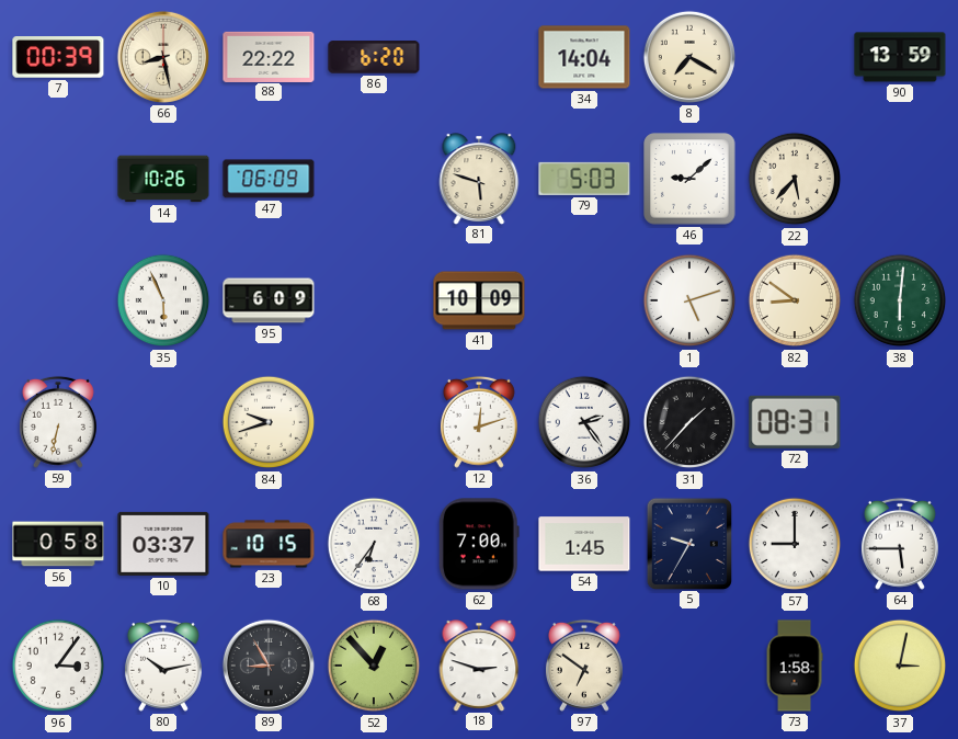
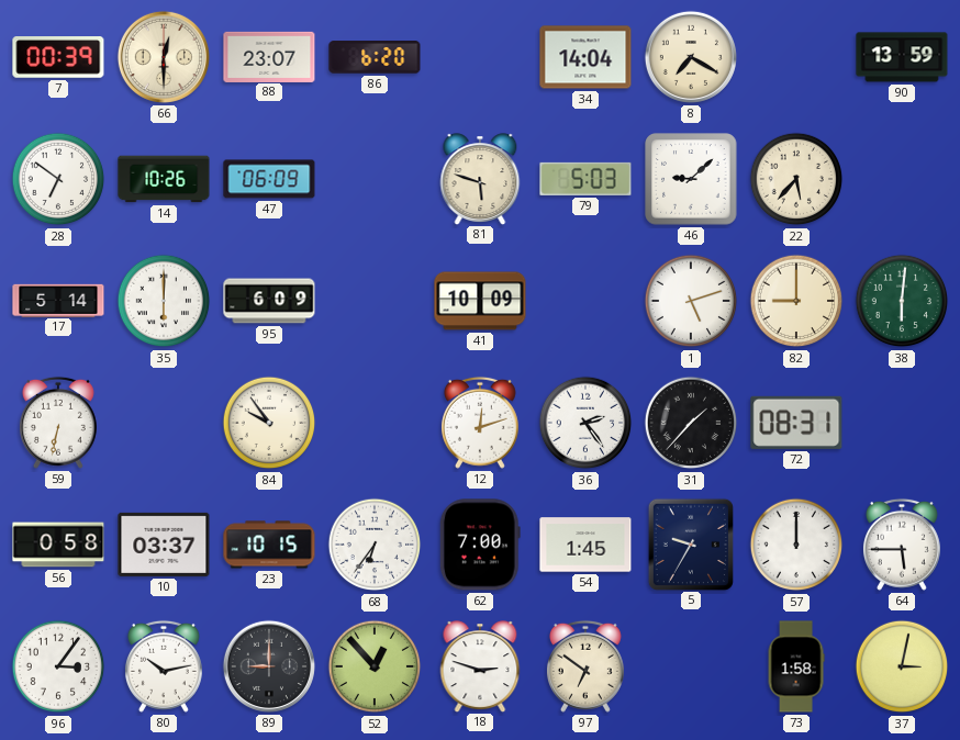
66: 8:28 -> 12:30 (164, 57)
88: 22:22 -> 23:07 (269, 56)
28: none -> 6:51 (58, 179)
17: none -> 5:14 (58, 300)
35: 5:56 -> 6:00 (164, 301)
82: 8:51 -> 9:00 (796, 301)
84: 9:42 -> 9:54 (269, 423)
57: 9:00 -> 12:00 (796, 545)
89: 8:55 -> 9:00 (269, 666)
